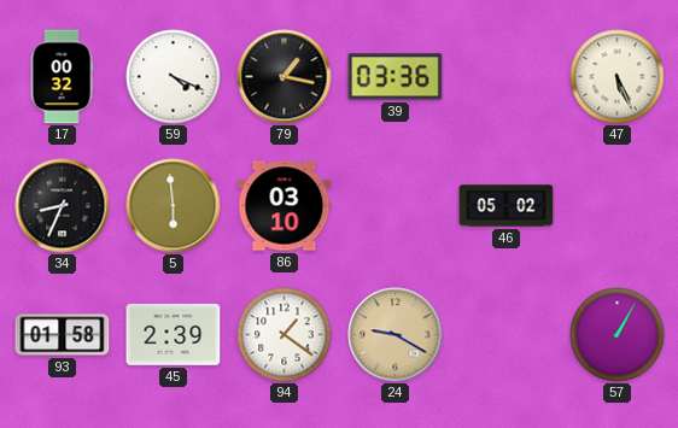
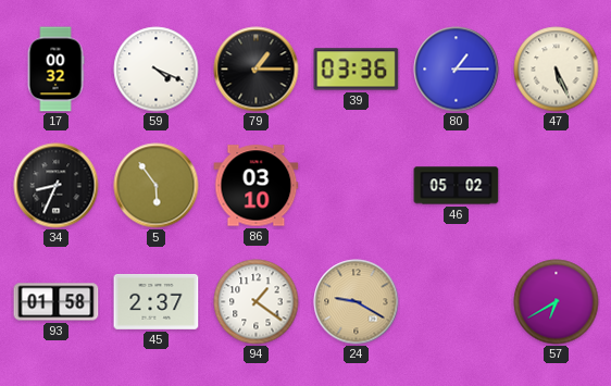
79: 1:17 -> 1:15 (257, 70)
80: none -> 1:15 (457, 70)
5: 5:59 -> 5:54 (157, 186)
45: 2:39 -> 2:37 (157, 301)
57: 1:05 -> 6:40 (557, 302)
